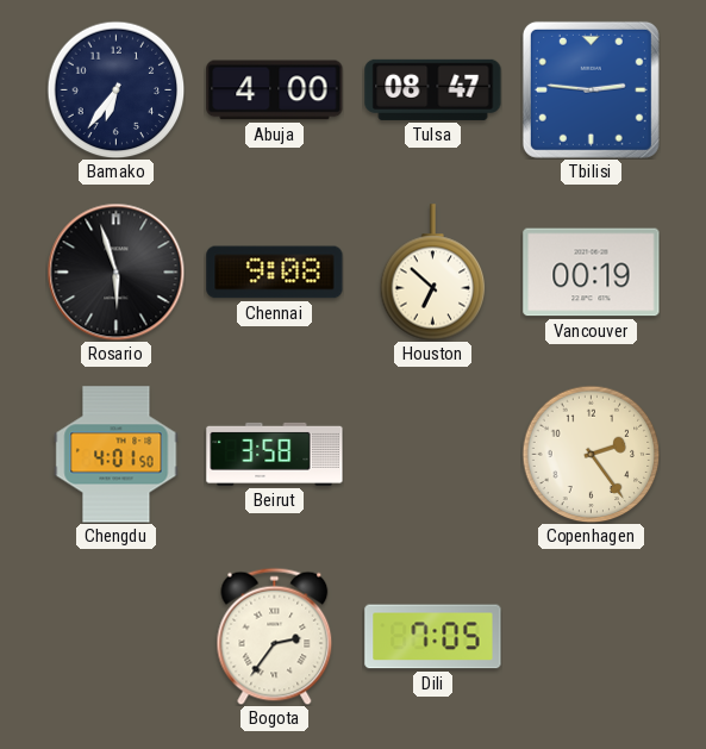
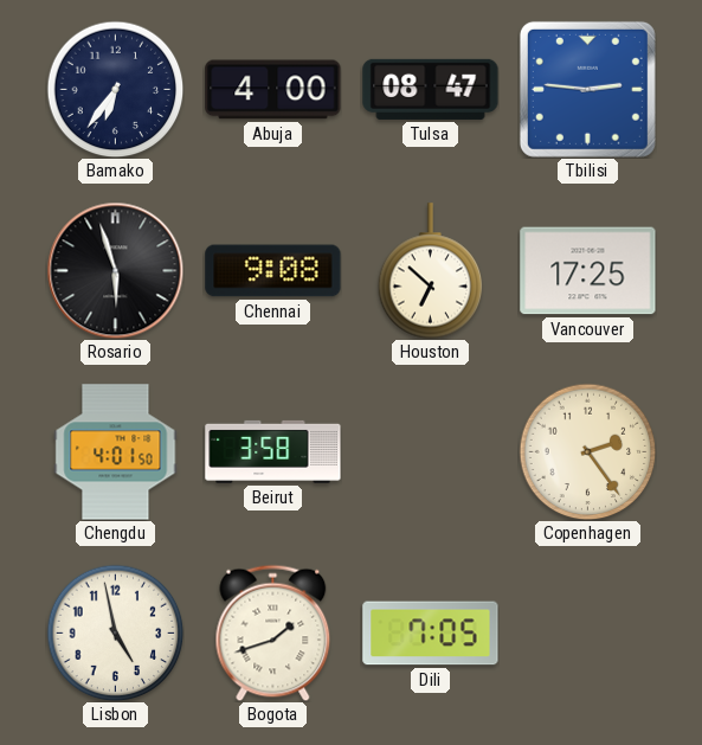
Vancouver: 00:19 -> 17:25 (588, 271)
Lisbon: none -> 4:58 (115, 632)
Bogota: 2:36 -> 1:42 (273, 632)
